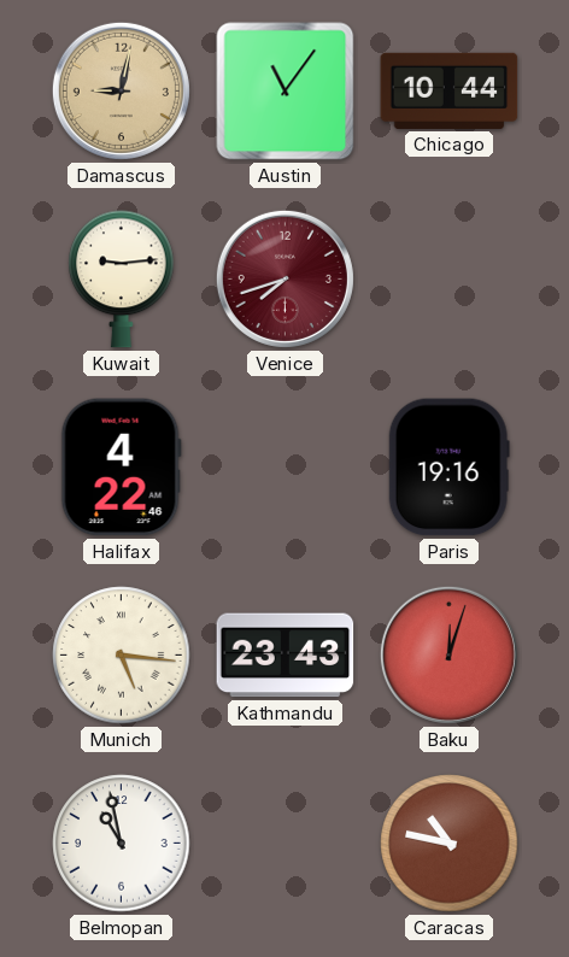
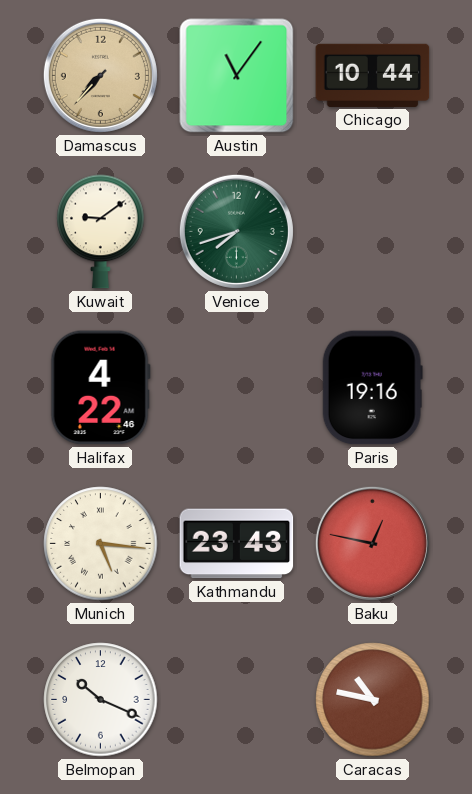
Damascus: 9:02 -> 7:37 (100, 75)
Kuwait: 9:14 -> 9:09 (101, 232)
Venice dial: burgundy -> green (236, 231)
Baku: 12:03 -> 12:47 (372, 543)
Belmopan: 10:58 -> 10:19 (101, 700)
